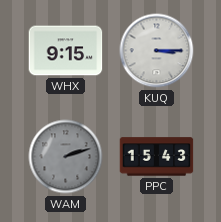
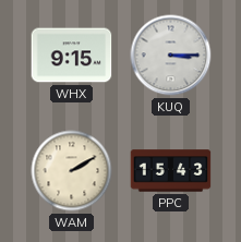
WAM: 2:12 -> 2:10 (72, 171)
WAM dial: grey -> cream (72, 171)
